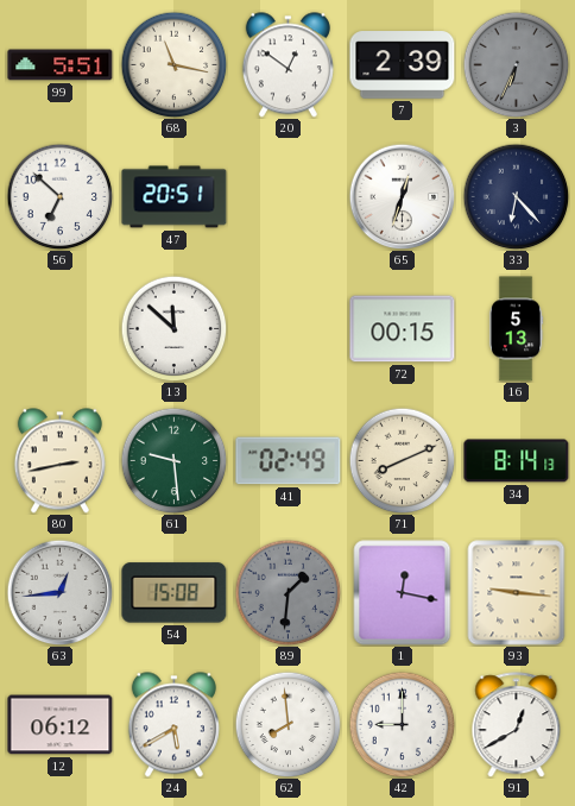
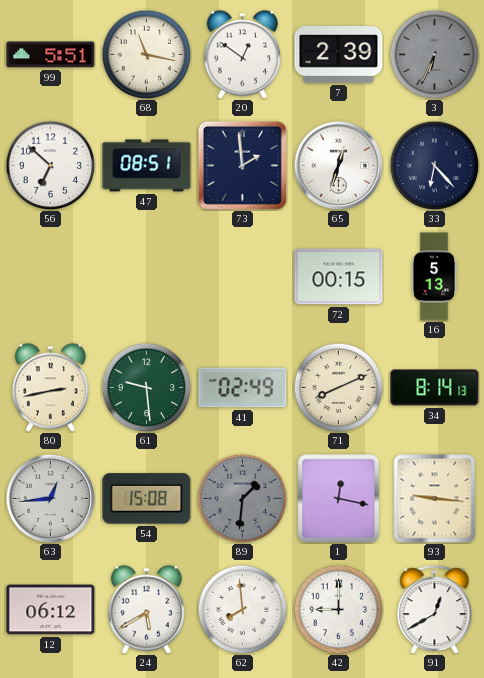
47: 20:51 -> 08:51 (147, 166)
73: none -> 1:59 (242, 165)
13: 11:52 -> none (173, 328)
